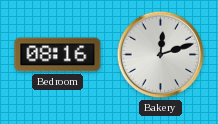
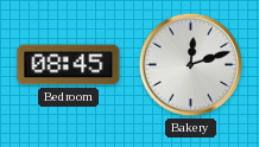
Bedroom: 08:16 -> 08:45 (69, 65)
